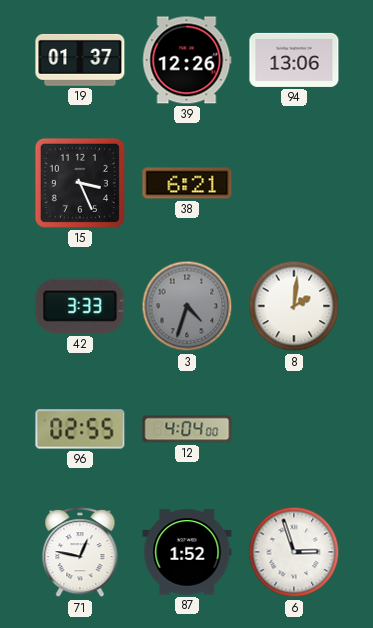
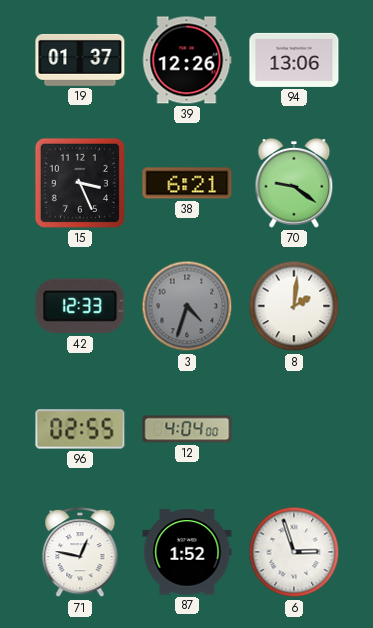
70: none -> 9:21 (294, 184)
42: 3:33 -> 12:33 (80, 306)
